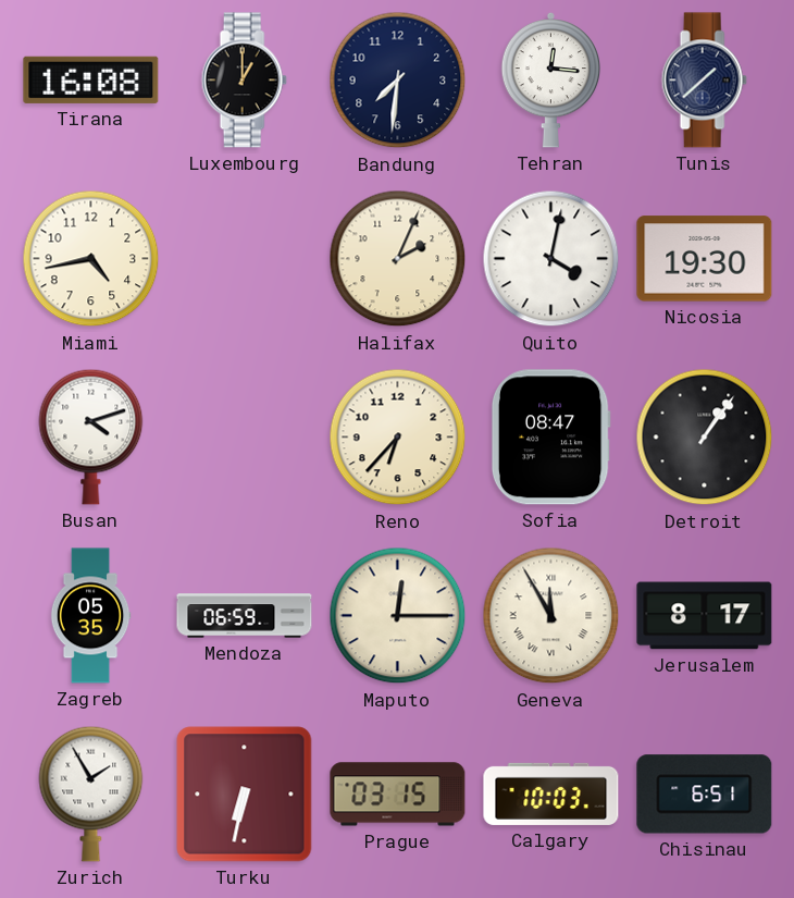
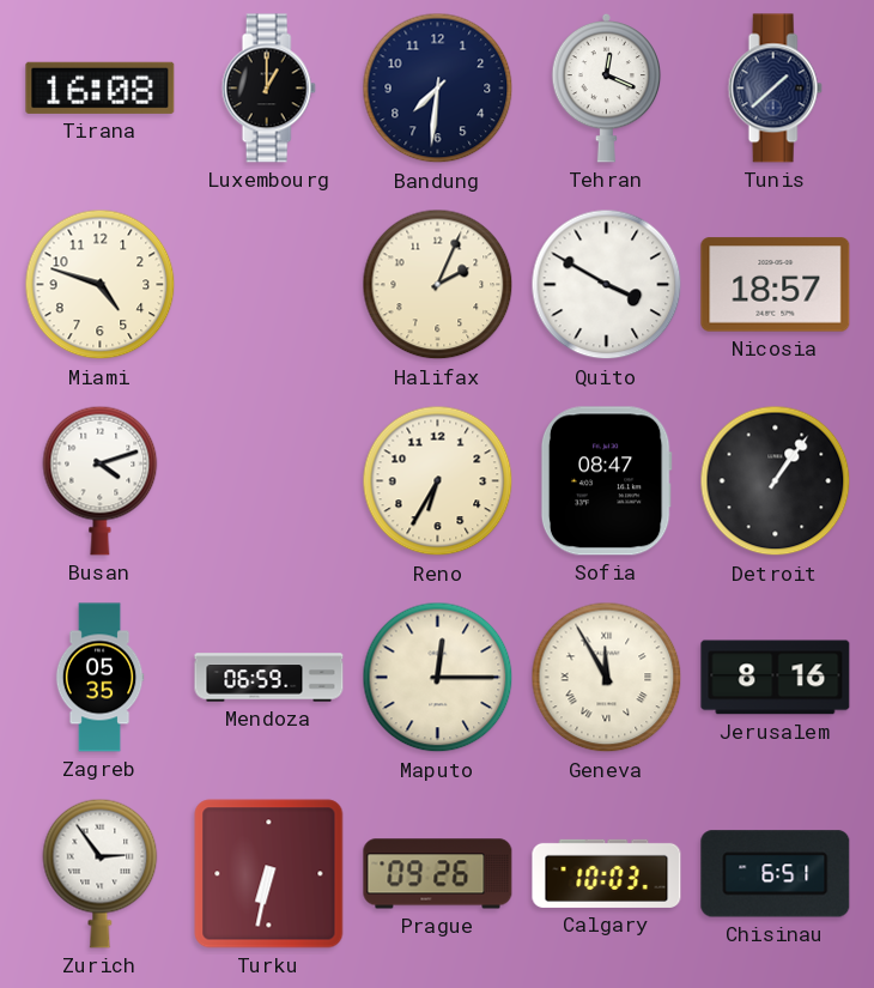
Tehran: 12:16 -> 12:19 (607, 87)
Miami: 4:43 -> 4:48 (101, 285)
Quito: 4:02 -> 3:50 (607, 285)
Nicosia: 19:30 -> 18:57 (776, 285)
Reno: 6:37 -> 6:35 (438, 481)
Jerusalem: 8:17 -> 8:16 (776, 678)
Zurich: 1:55 -> 2:54 (101, 873)
Prague: 03:15 -> 09:26 (438, 874)
